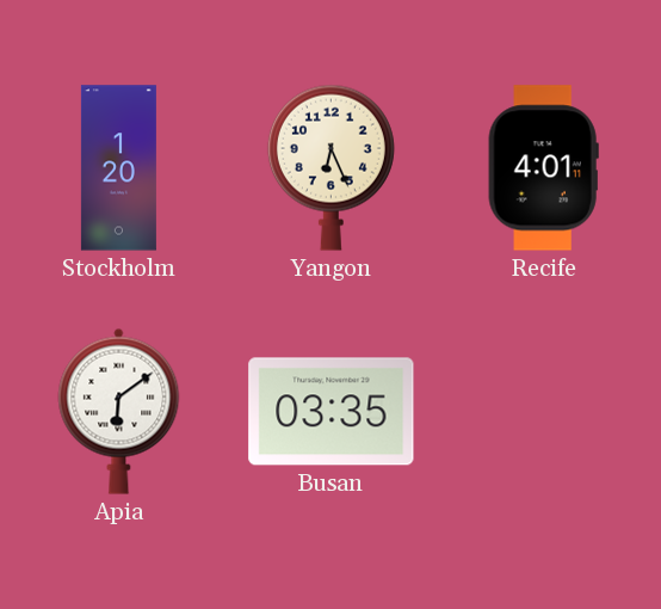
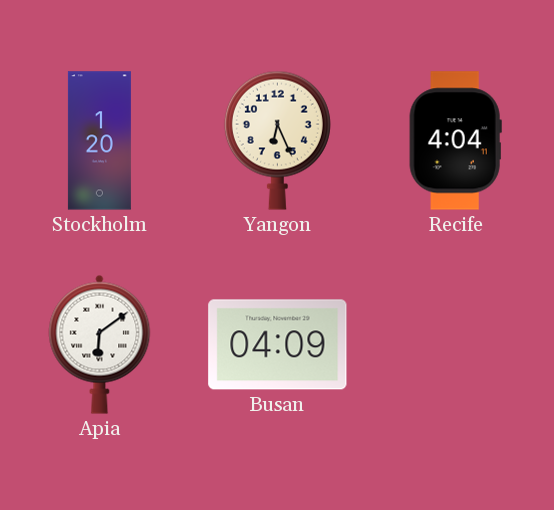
Recife: 4:01 -> 4:04 (455, 141)
Busan: 03:35 -> 04:09 (278, 345)
